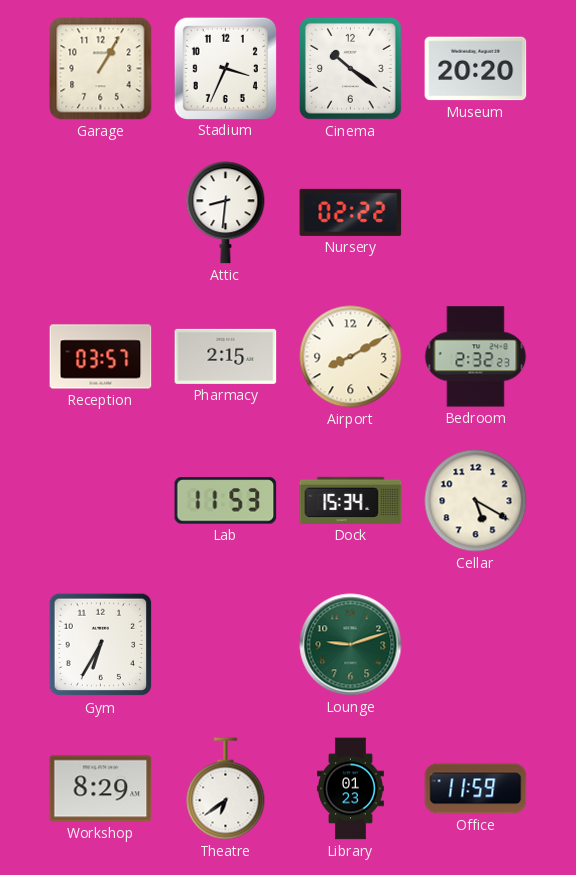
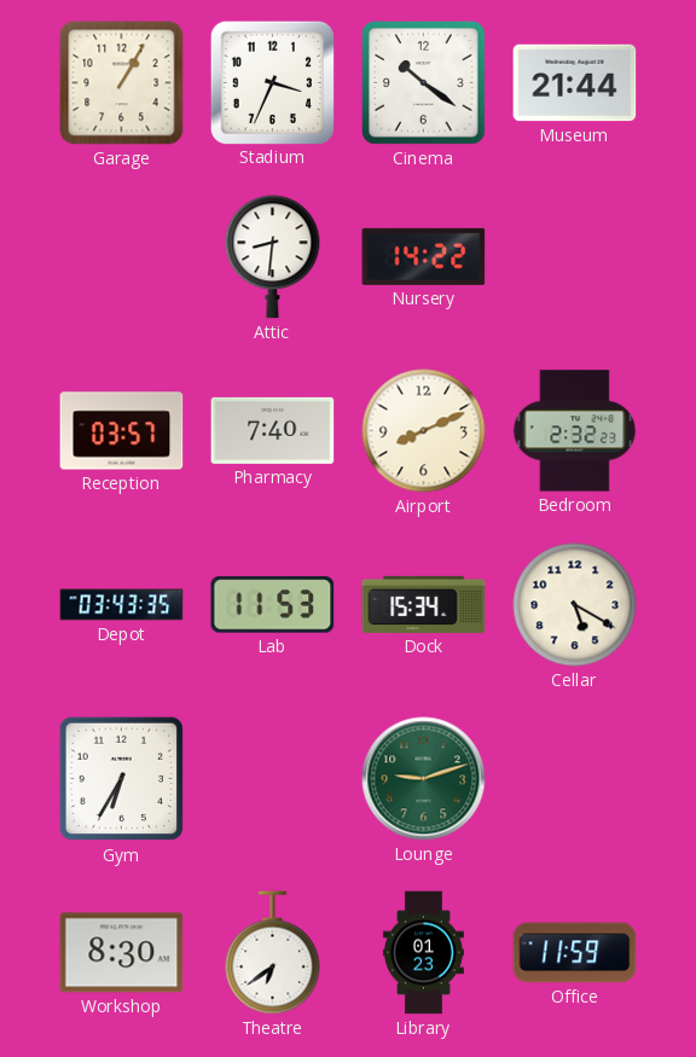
Museum: 20:20 -> 21:44 (575, 83)
Nursery: 02:22 -> 14:22 (424, 256)
Pharmacy: 2:15 -> 7:40 (273, 430)
Airport: 8:10 -> 8:11 (424, 431)
Depot: none -> 03:43 (122, 605)
Workshop: 8:29 -> 8:30 (122, 953)
